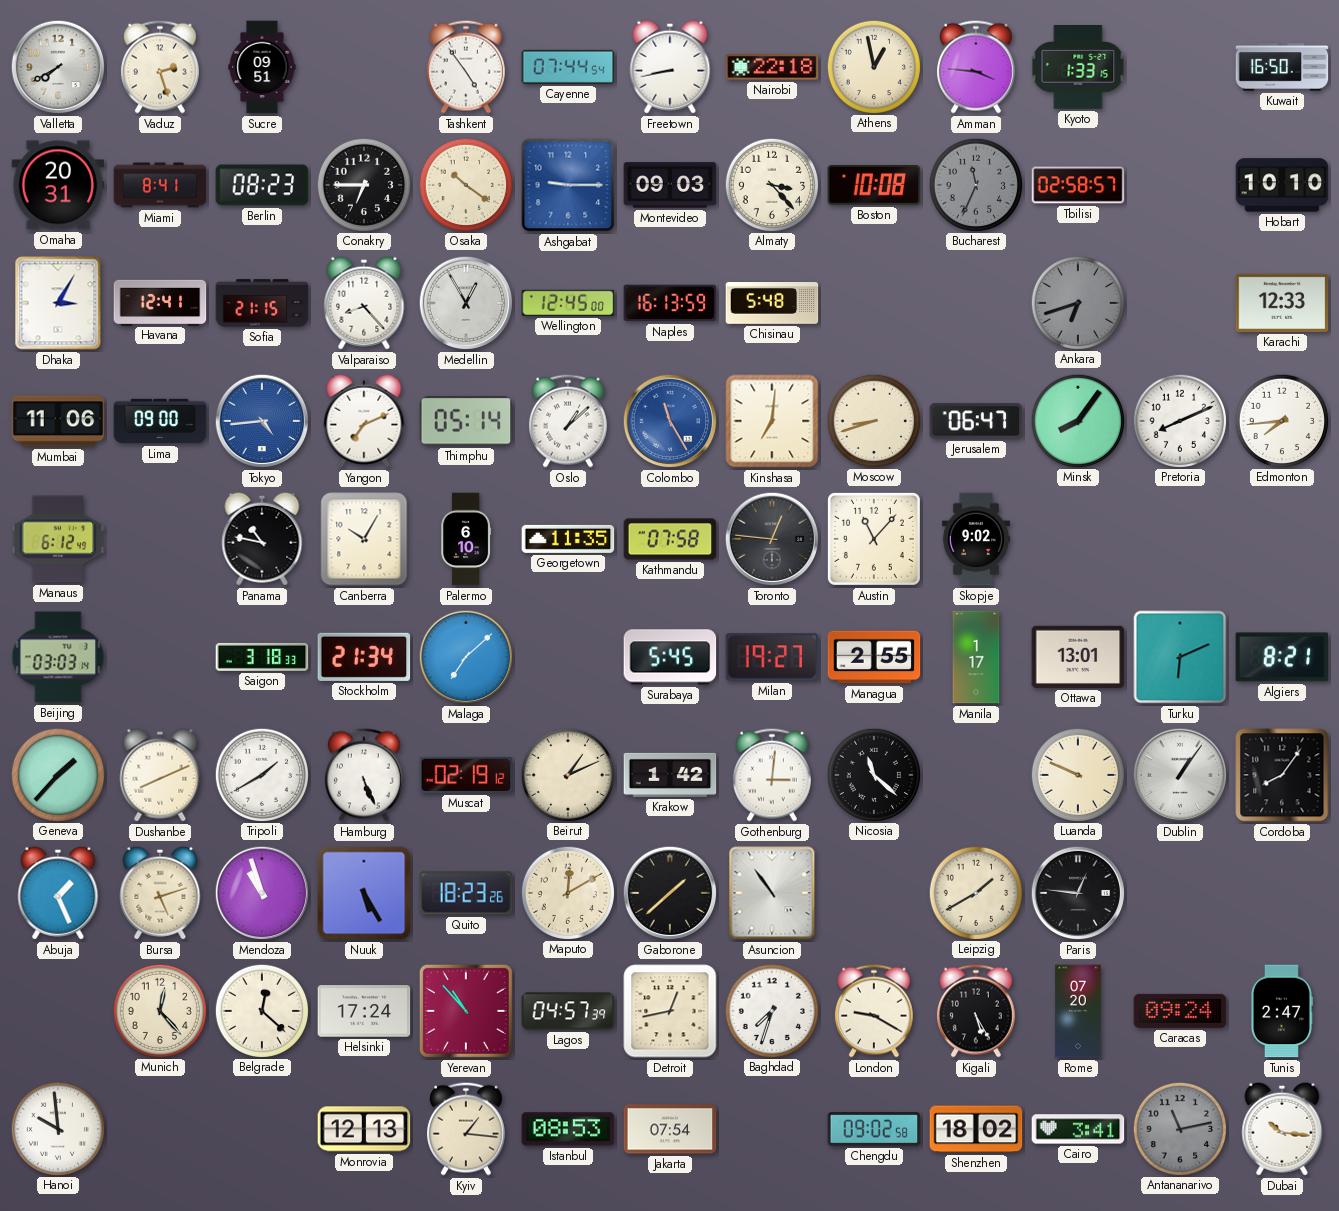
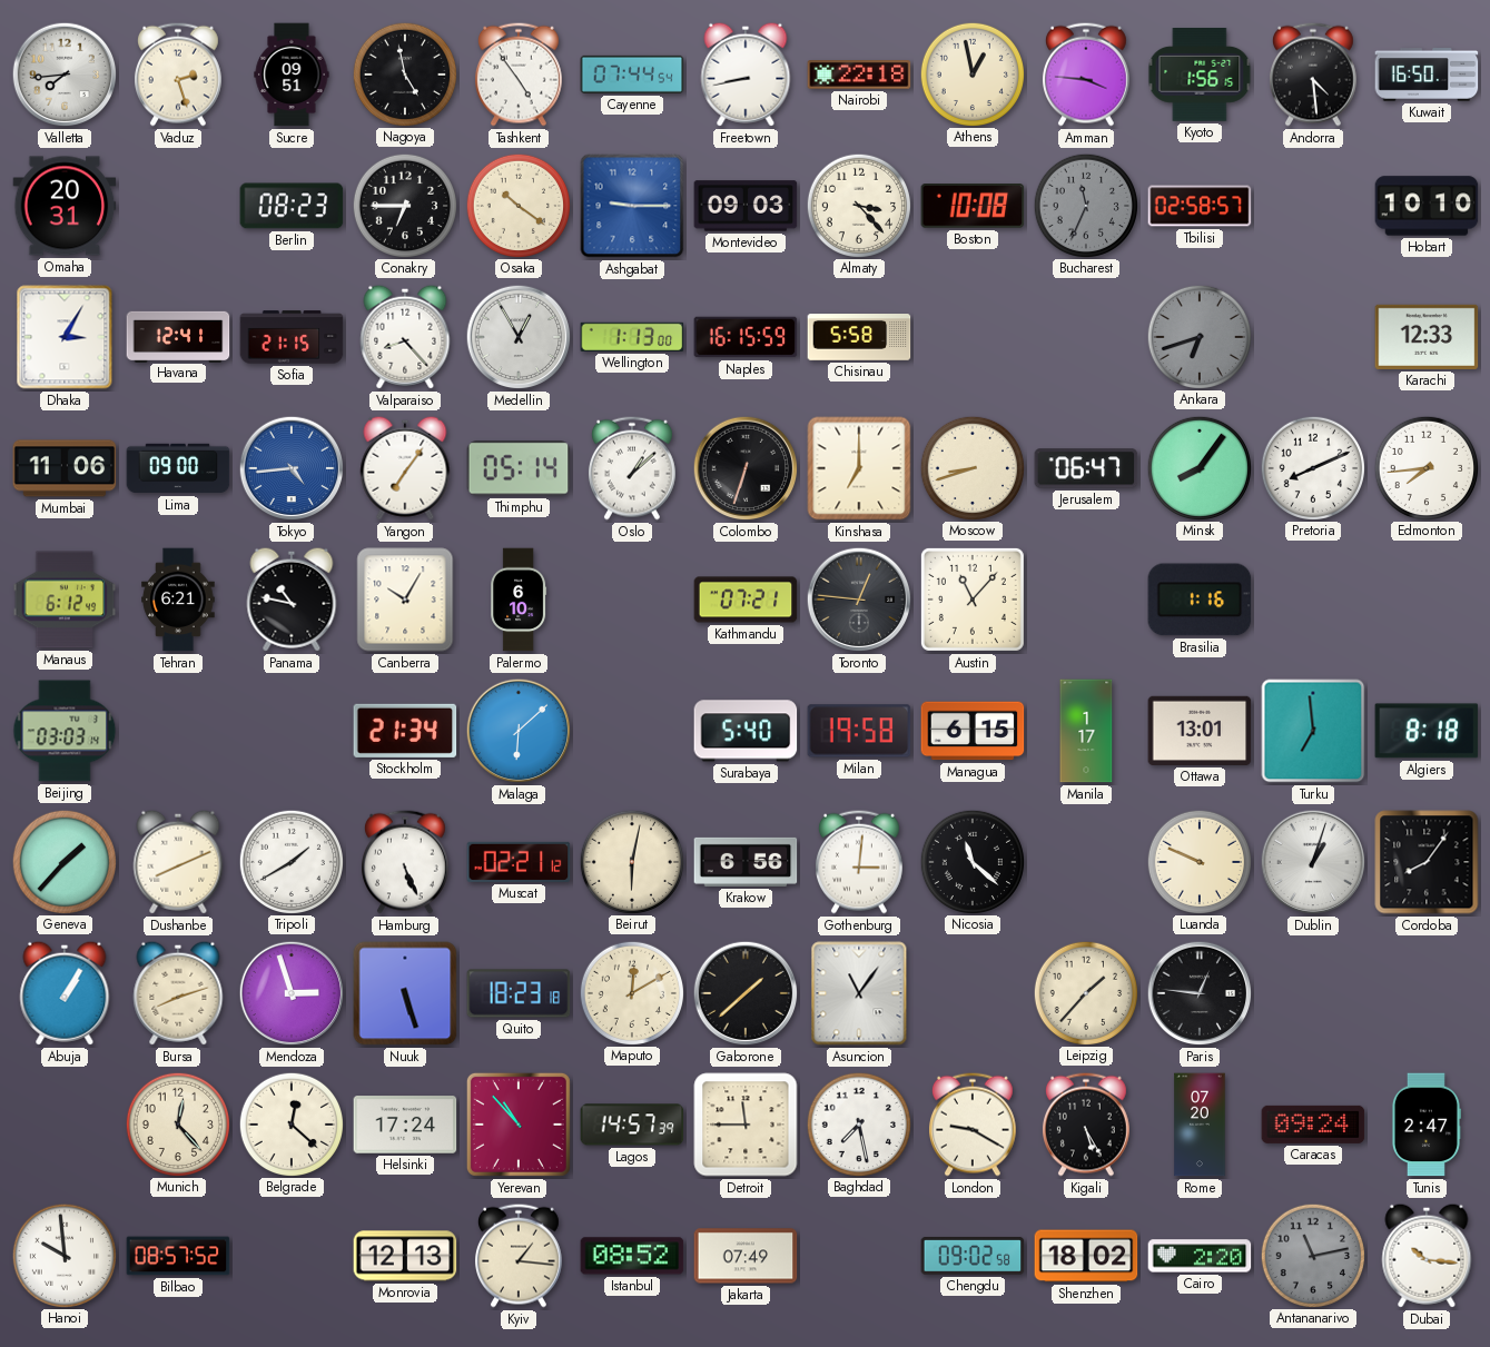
Valletta: 7:40 -> 7:44 (65, 75)
Nagoya: none -> 4:58 (404, 73)
Kyoto: 1:33 -> 1:56 (1200, 76)
Andorra: none -> 4:29 (1313, 75)
Miami: 8:41 -> none (160, 185)
Wellington: 12:45 -> 1:13 (632, 337)
Naples: 16:13 -> 16:15 (746, 337)
Chisinau: 5:48 -> 5:58 (859, 338)
Yangon: 7:11 -> 7:06 (405, 468)
Colombo: 11:25 -> 6:33 (746, 468)
Colombo dial: blue -> black (746, 468)
Kinshasa: 7:01 -> 7:00 (859, 468)
Tehran: none -> 6:21 (178, 600)
Georgetown: 11:35 -> none (568, 539)
Kathmandu: 07:58 -> 07:21 (746, 600)
Skopje: 9:02 -> none (976, 539)
Brasilia: none -> 1:16 (1200, 600)
Saigon: 3:18 -> none (262, 657)
Malaga: 7:08 -> 6:08 (519, 731)
Surabaya: 5:45 -> 5:40 (746, 731)
Milan: 19:27 -> 19:58 (859, 731)
Managua: 2:55 -> 6:15 (973, 731)
Turku: 6:11 -> 6:59 (1313, 731)
Algiers: 8:21 -> 8:18 (1427, 731)
Muscat: 02:19 -> 02:21 (519, 862)
Beirut: 1:11 -> 6:02 (631, 861)
Krakow: 1:42 -> 6:56 (746, 862)
Dublin: 1:06 -> 1:03 (1313, 862)
Abuja: 1:26 -> 1:05 (65, 993)
Bursa: 5:12 -> 8:12 (178, 993)
Mendoza: 10:57 -> 2:57 (292, 993)
Nuuk: 5:25 -> 5:27 (405, 993)
Quito: 18:23:26 -> 18:23:18 (519, 993)
Asuncion: 10:54 -> 11:06 (859, 993)
Leipzig: 1:40 -> 1:37 (1085, 992)
Lagos: 04:57 -> 14:57 (632, 1125)
Detroit: 12:43 -> 11:45 (746, 1125)
Baghdad: 7:33 -> 7:28 (858, 1123)
Bilbao: none -> 08:57 (178, 1256)
Istanbul: 08:53 -> 08:52 (632, 1256)
Jakarta: 07:54 -> 07:49 (746, 1256)
Cairo: 3:41 -> 2:20 (1200, 1256)
